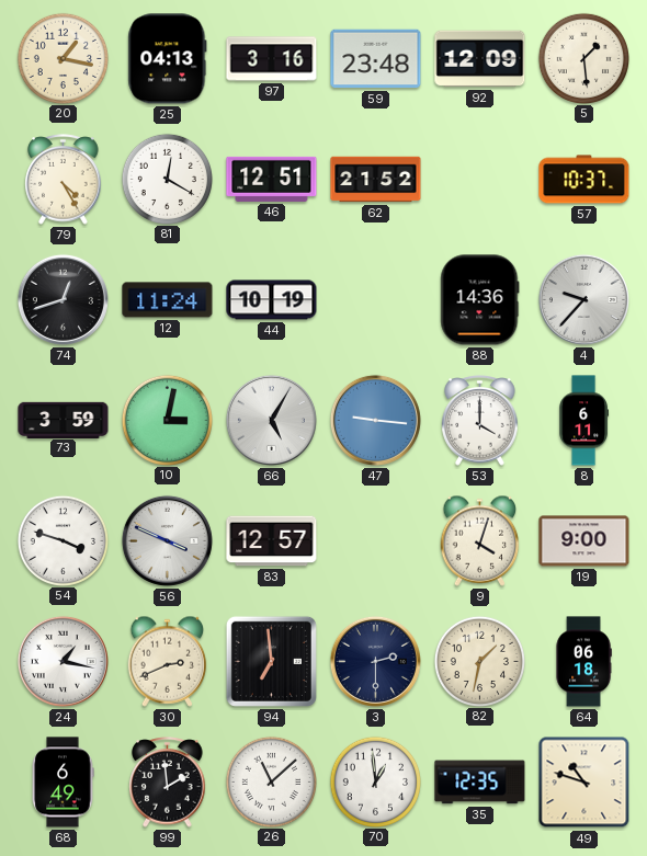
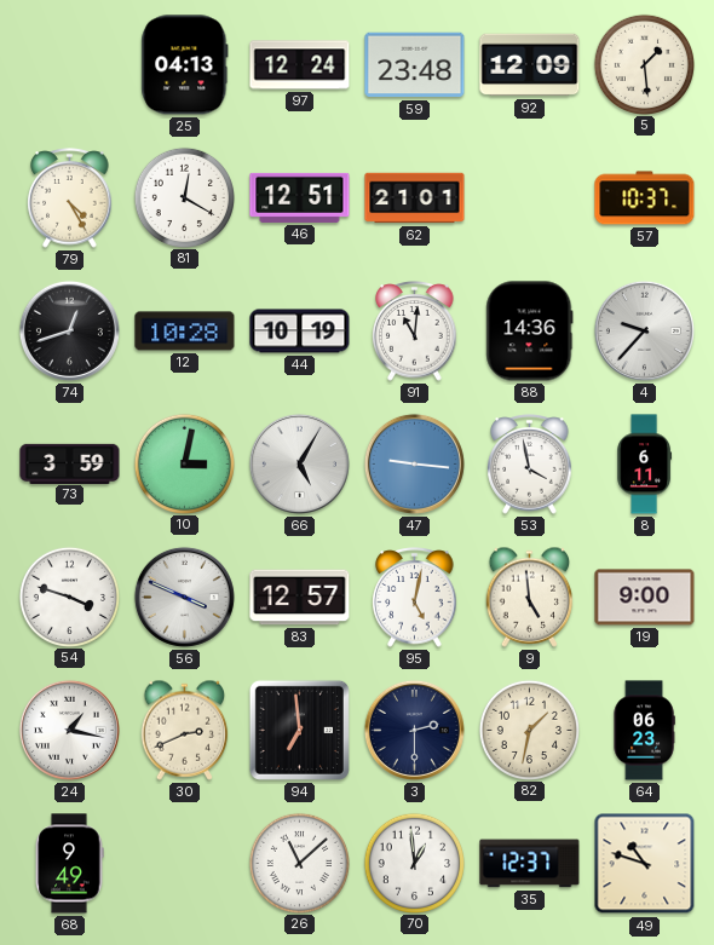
20: 1:17 -> none (63, 58)
97: 3:16 -> 12:24 (300, 65)
62: 21:52 -> 21:01 (415, 198)
12: 11:24 -> 10:28 (185, 332)
91: none -> 11:01 (415, 332)
53: 4:00 -> 3:58 (530, 465)
95: none -> 5:02 (415, 598)
9: 4:03 -> 4:59 (530, 597)
64: 06:18 -> 06:23 (644, 731)
68: 6:49 -> 9:49 (69, 864)
99: 1:59 -> none (168, 783)
35: 12:35 -> 12:37 (530, 864)
